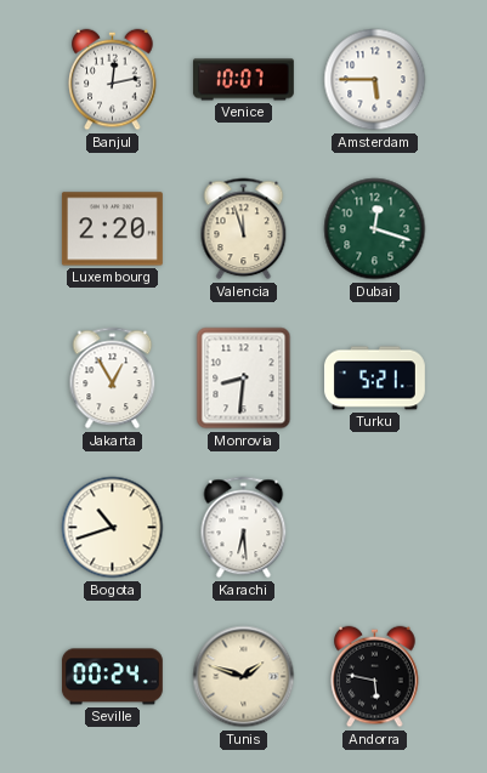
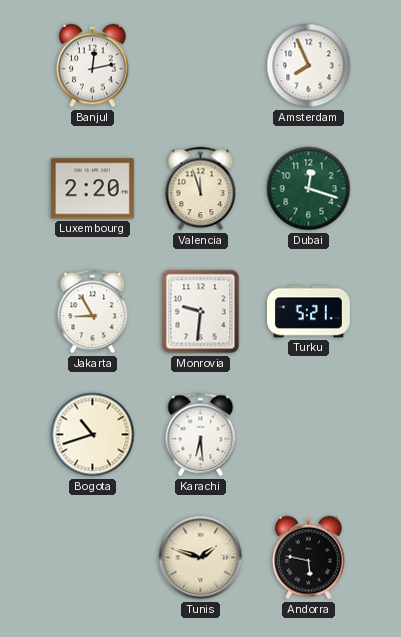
Venice: 10:07 -> none (243, 80)
Amsterdam: 5:45 -> 7:56 (309, 66)
Jakarta: 12:55 -> 8:55 (93, 312)
Monrovia: 8:31 -> 9:31 (201, 312)
Seville: 00:24 -> none (112, 677)
